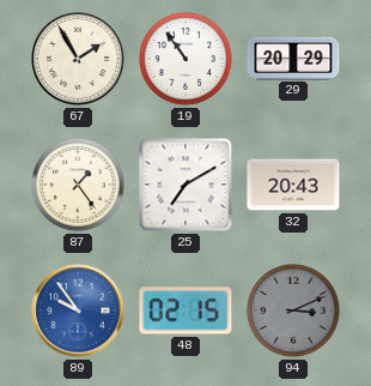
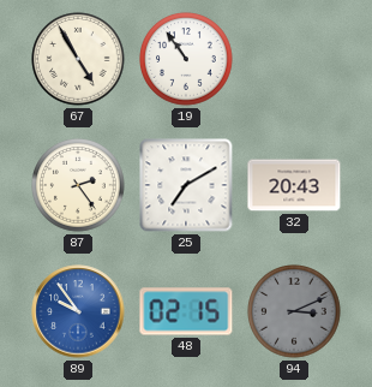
67: 1:55 -> 4:55 (78, 59)
29: 20:29 -> none (293, 58)
87: 1:24 -> 2:24 (78, 185)
